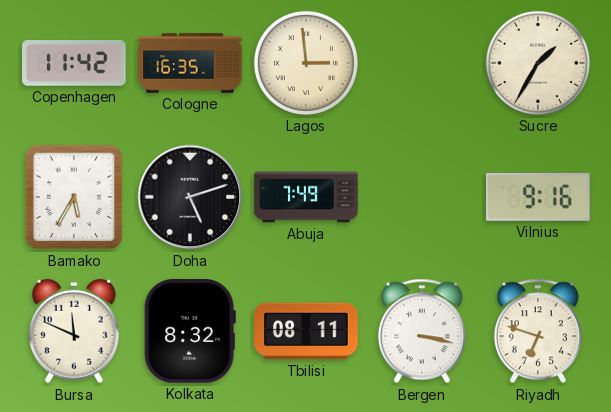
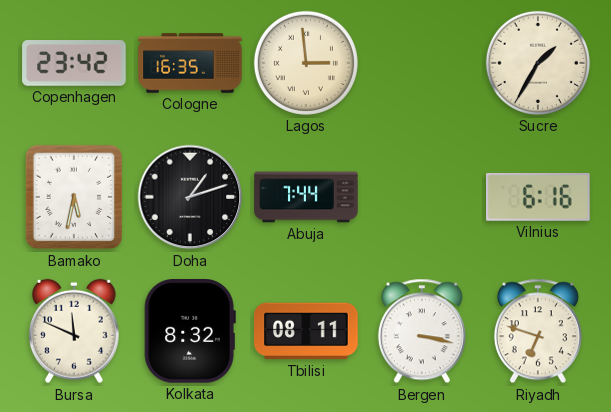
Copenhagen: 11:42 -> 23:42 (74, 63)
Bamako: 5:35 -> 5:32 (74, 197)
Doha: 5:12 -> 1:12 (190, 197)
Abuja: 7:49 -> 7:44 (306, 197)
Vilnius: 9:16 -> 6:16 (538, 197)
